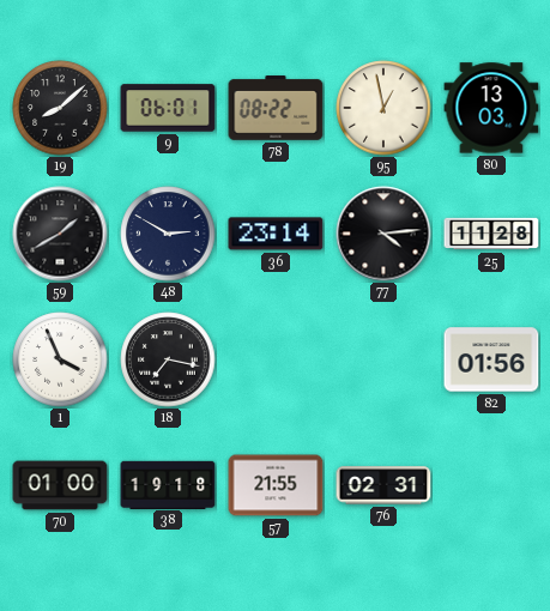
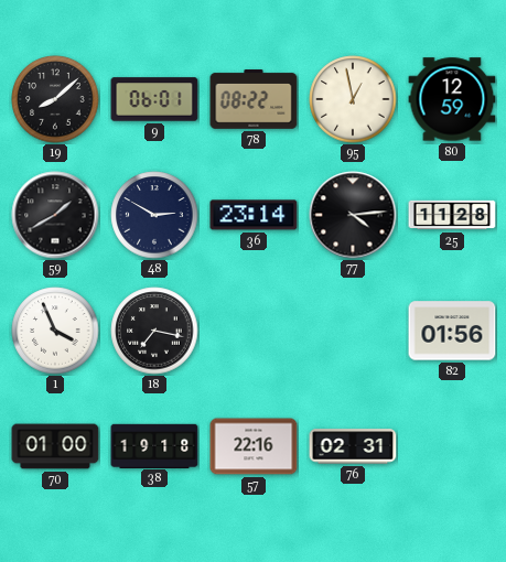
80: 13:03 -> 12:59 (452, 99)
57: 21:55 -> 22:16 (254, 446)
